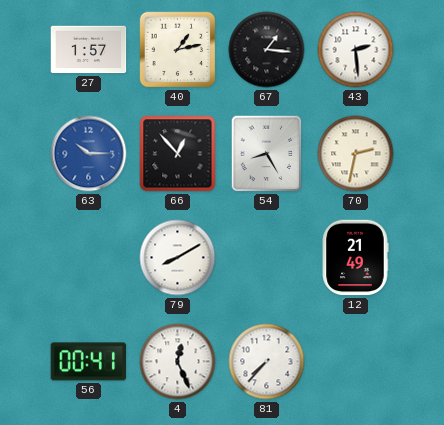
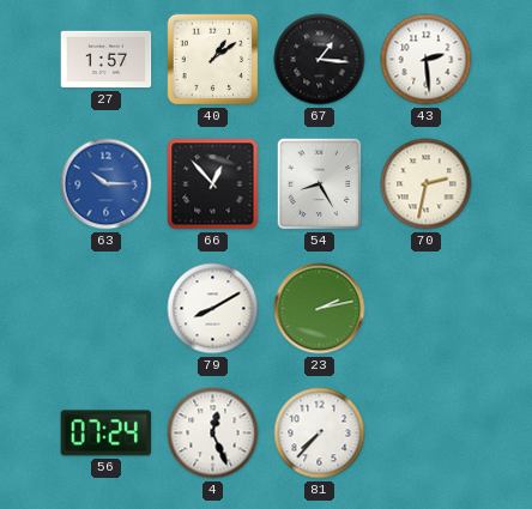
40: 1:13 -> 1:09 (213, 60)
23: none -> 2:13 (320, 309)
12: 21:49 -> none (355, 258)
56: 00:41 -> 07:24 (107, 434)
